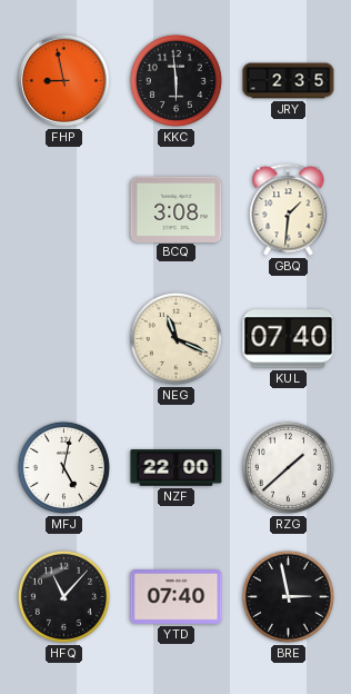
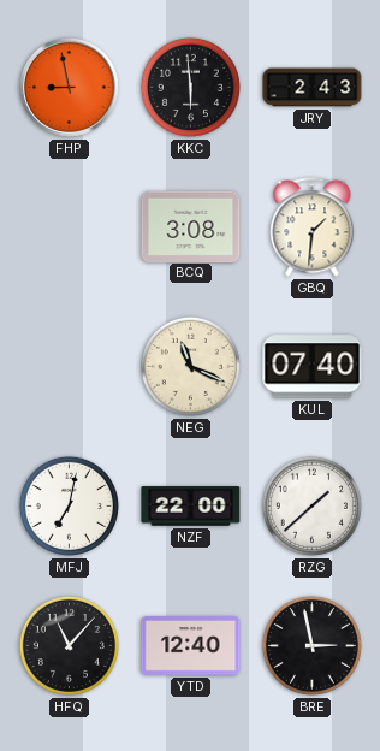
JRY: 2:35 -> 2:43 (313, 88)
MFJ: 5:02 -> 7:02 (69, 505)
YTD: 07:40 -> 12:40 (191, 646)
